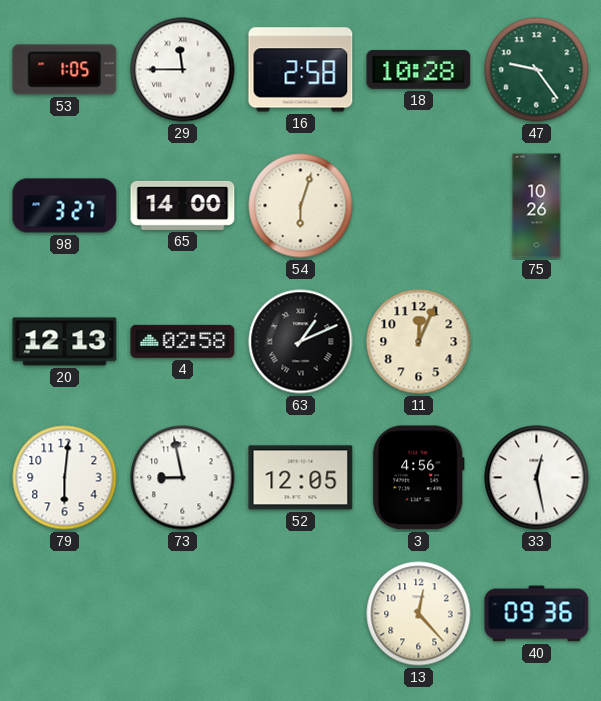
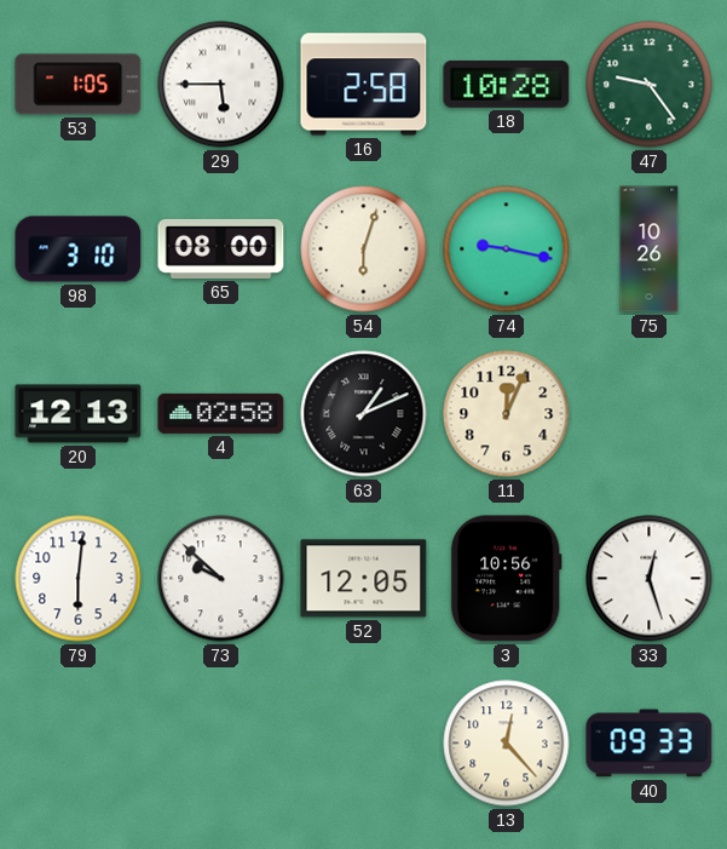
29: 11:45 -> 5:45 (221, 85)
98: 3:27 -> 3:10 (79, 249)
65: 14:00 -> 08:00 (221, 248)
74: none -> 9:17 (507, 249)
73: 8:58 -> 9:52 (221, 579)
3: 4:56 -> 10:56 (506, 579)
33: 12:28 -> 12:27 (650, 579)
40: 09:36 -> 09:33 (650, 744)
